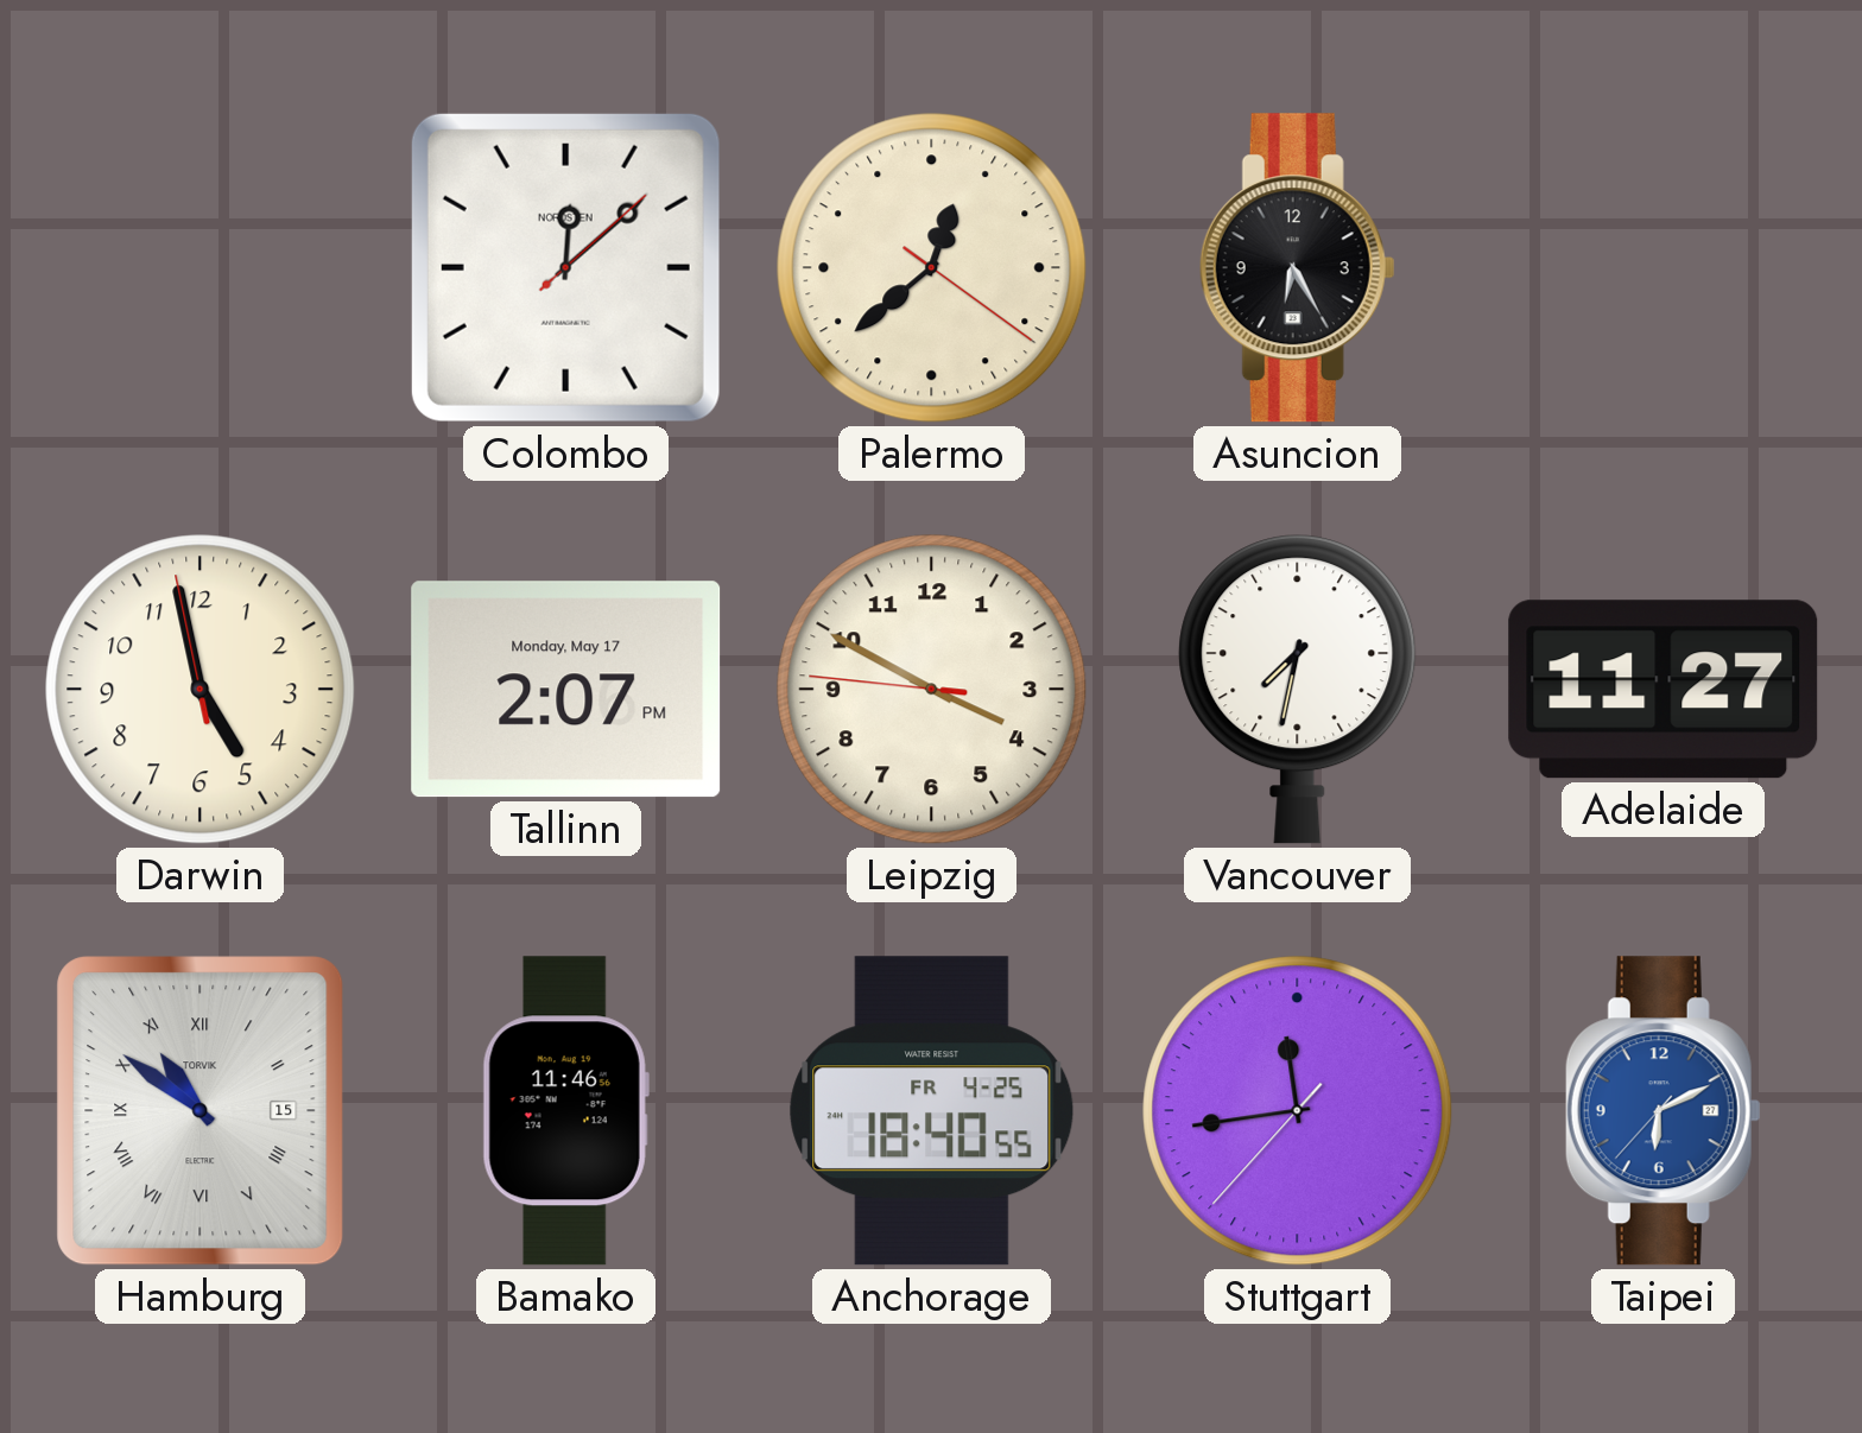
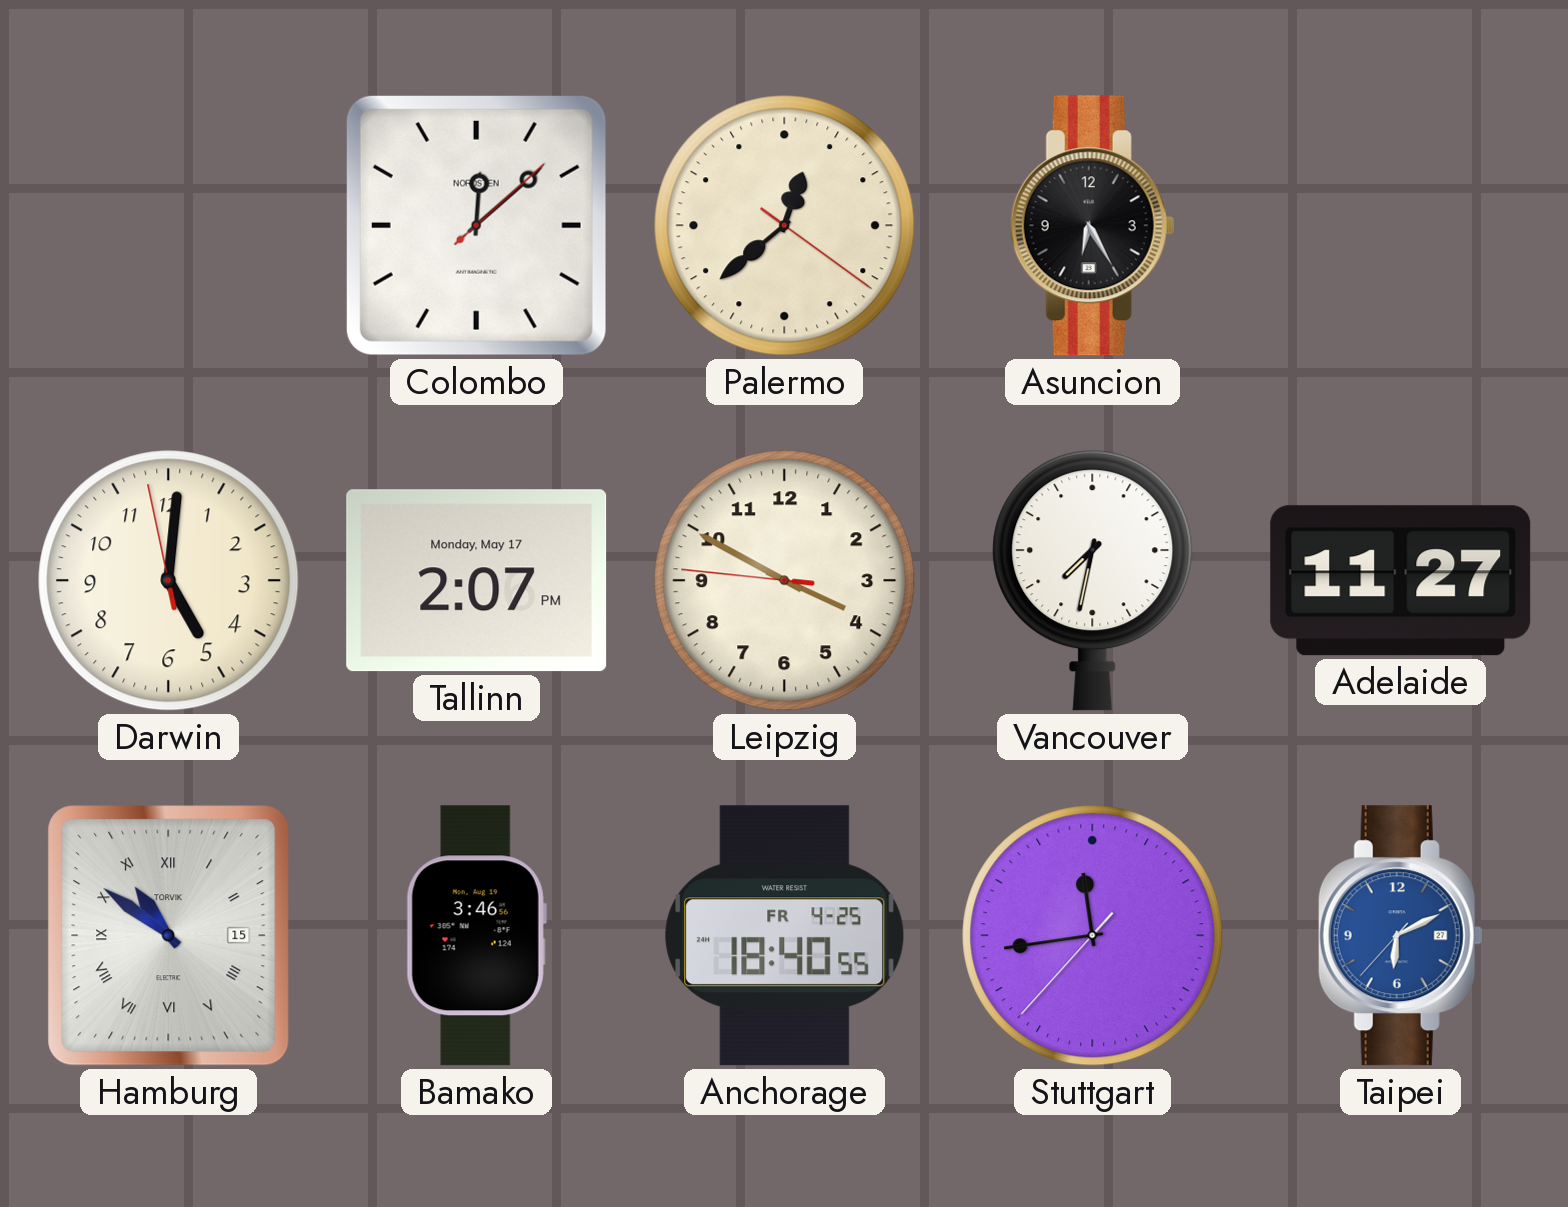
Darwin: 4:57 -> 5:00 (169, 581)
Bamako: 11:46 -> 3:46 (476, 936)
